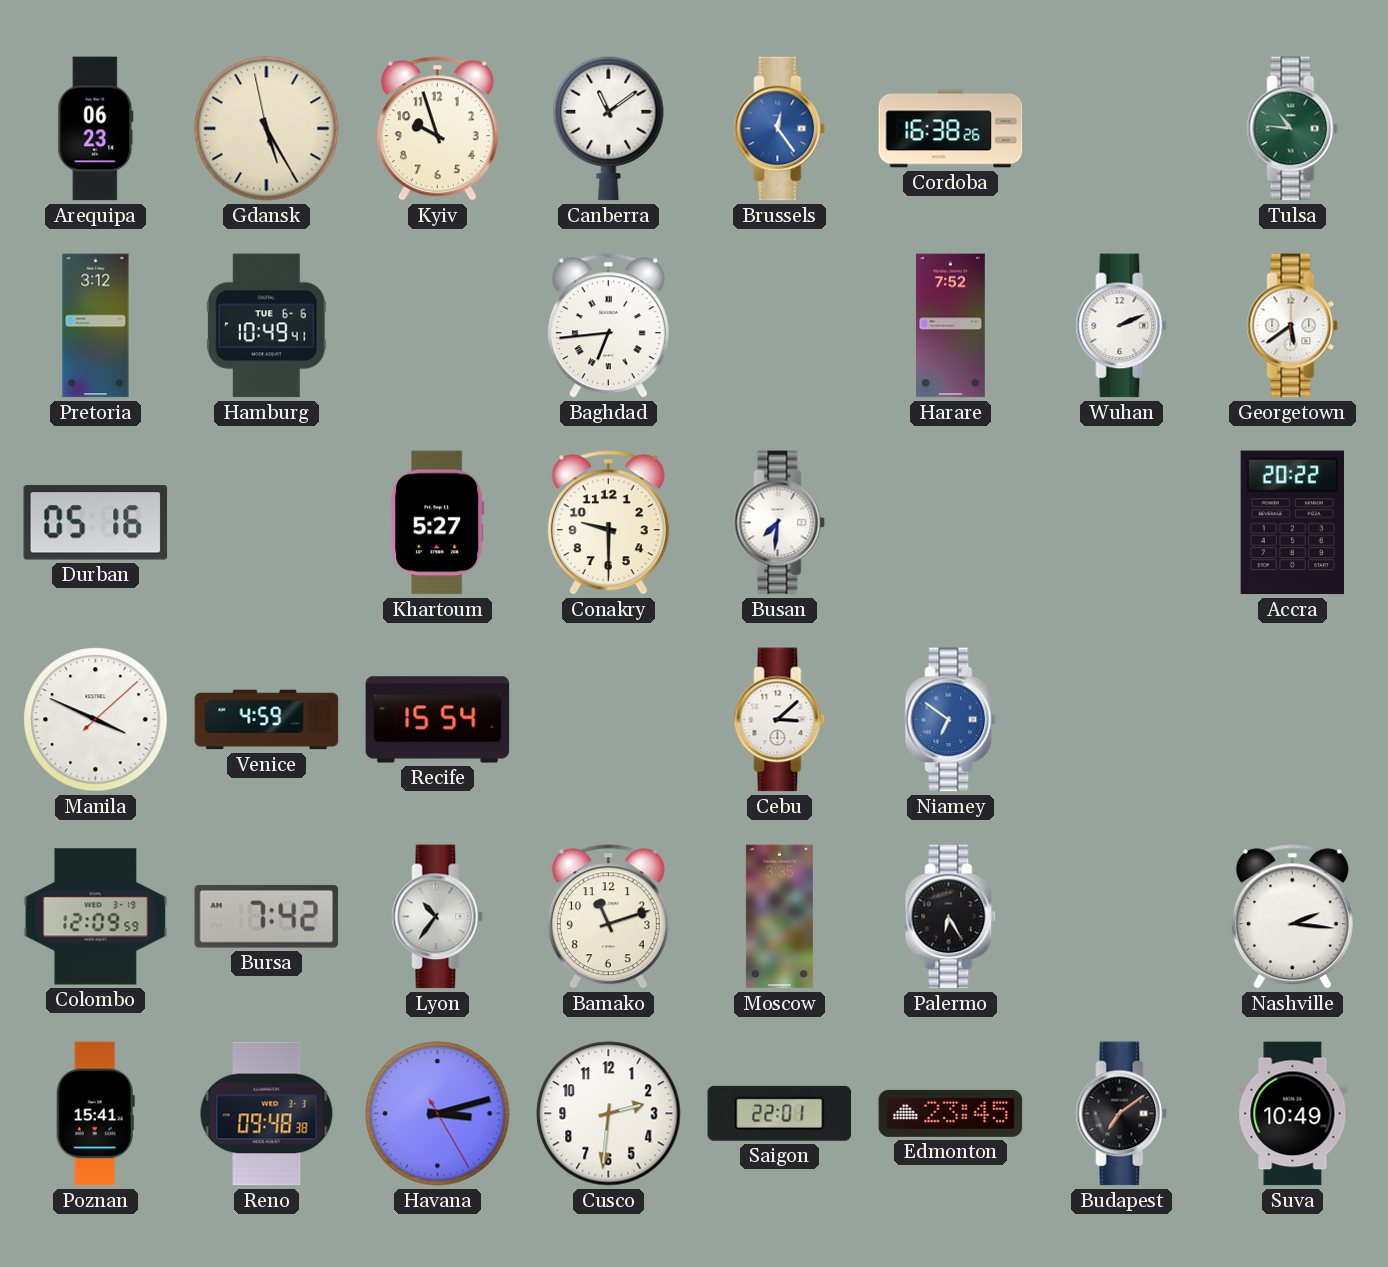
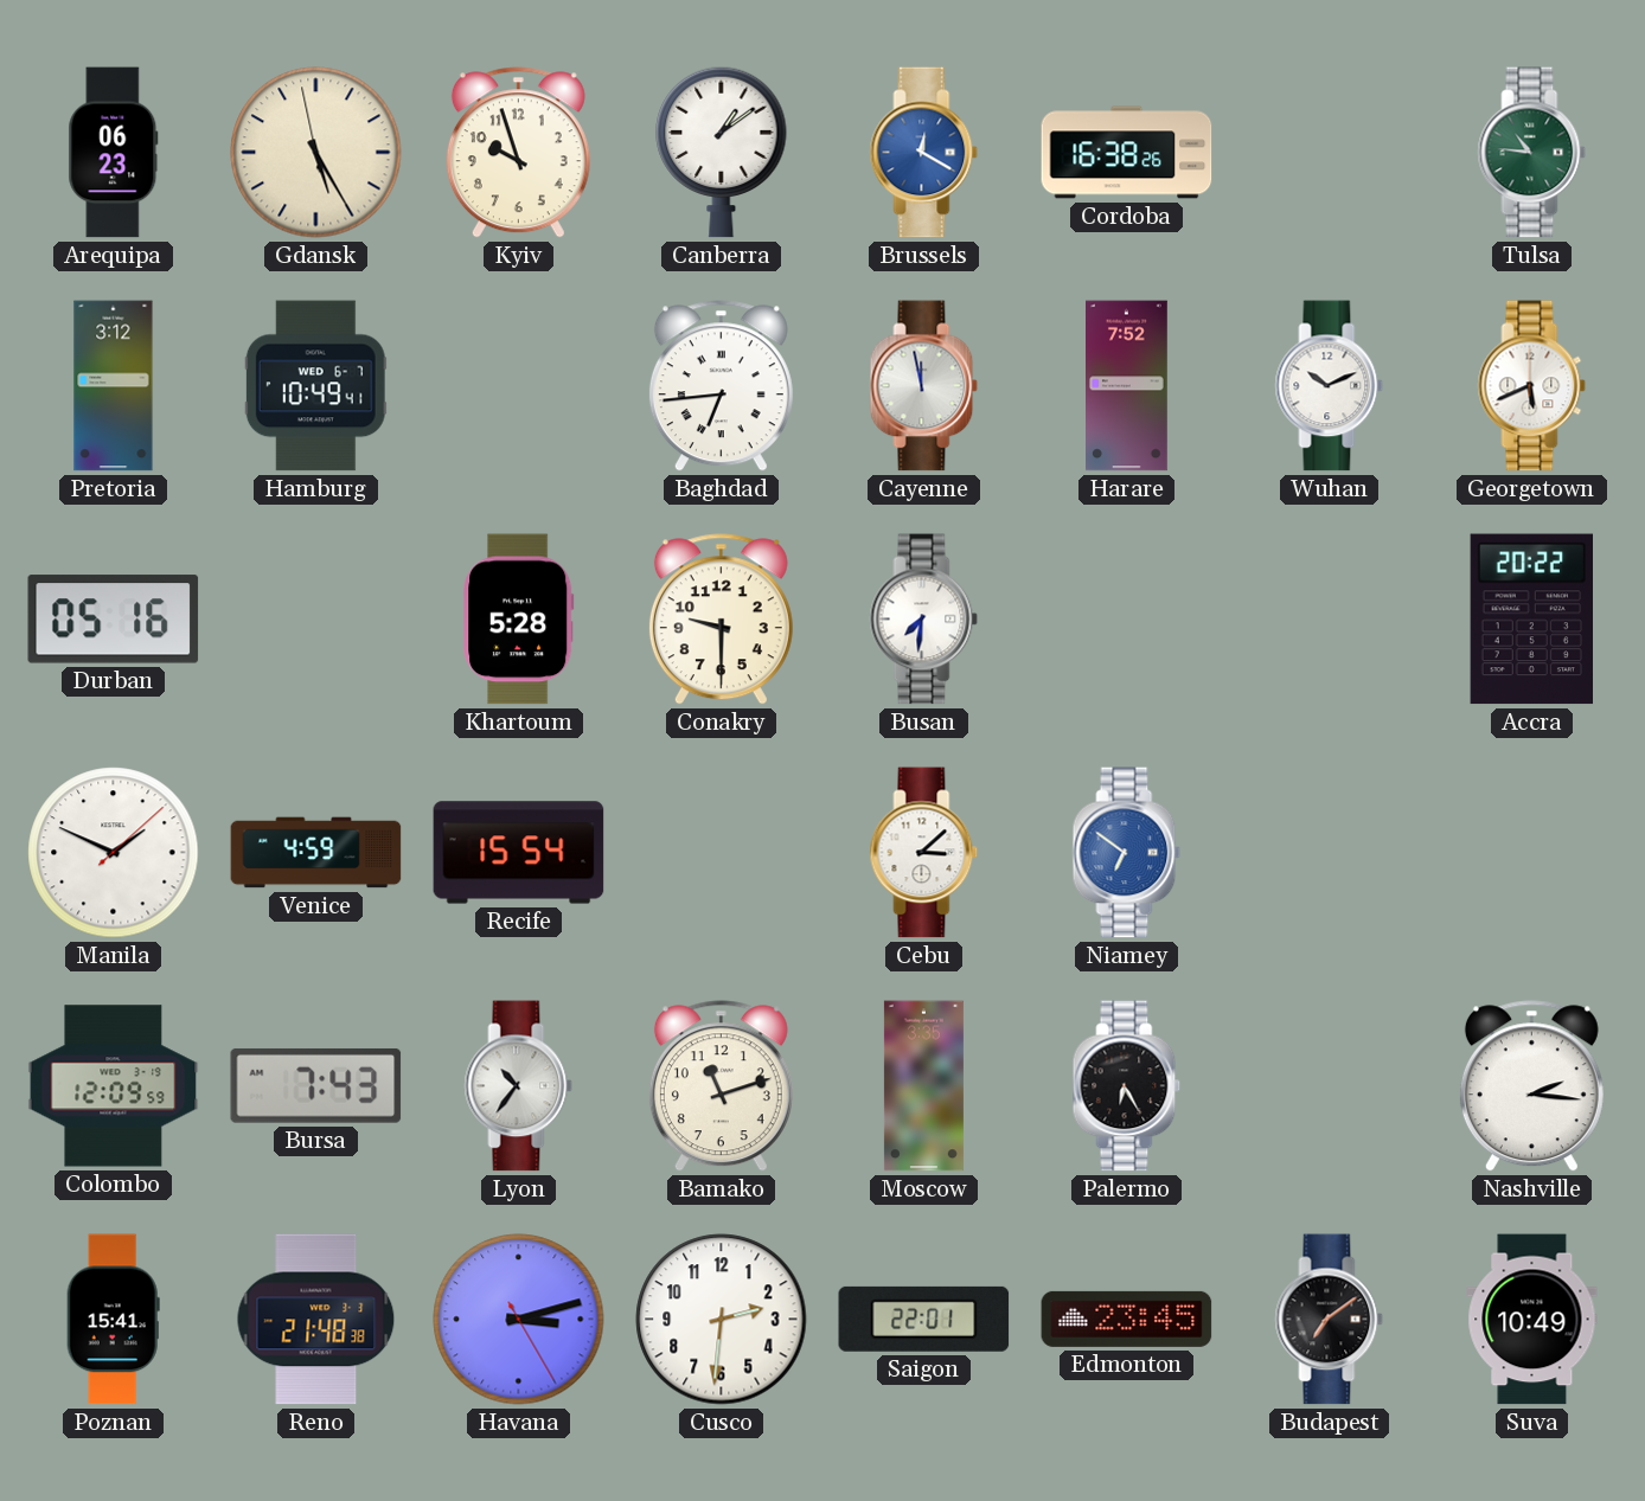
Canberra: 11:09 -> 1:09 (722, 152)
Brussels: 12:24 -> 12:20 (924, 153)
Hamburg date: TUE 6-6 -> WED 6-7 (315, 386)
Cayenne: none -> 11:58 (924, 386)
Wuhan: 2:11 -> 10:11 (1330, 386)
Georgetown: 5:39 -> 5:41 (1532, 386)
Khartoum: 5:27 -> 5:28 (519, 620)
Manila: 3:49 -> 1:49 (114, 853)
Bursa: 7:42 -> 7:43 (316, 1085)
Reno: 09:48 -> 21:48 (316, 1320)
